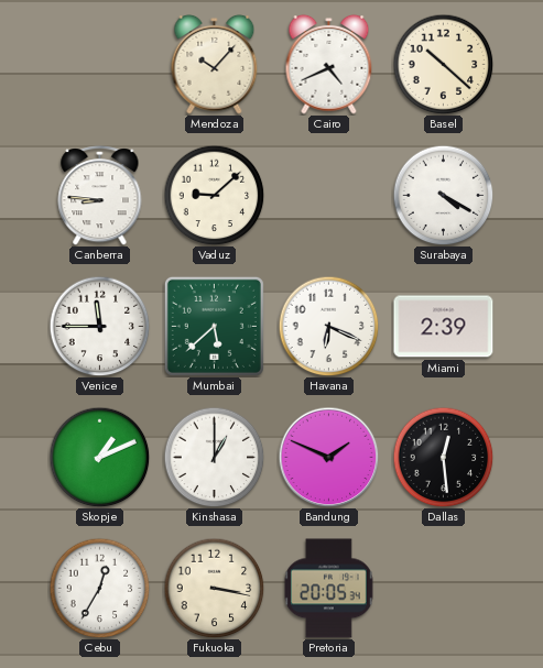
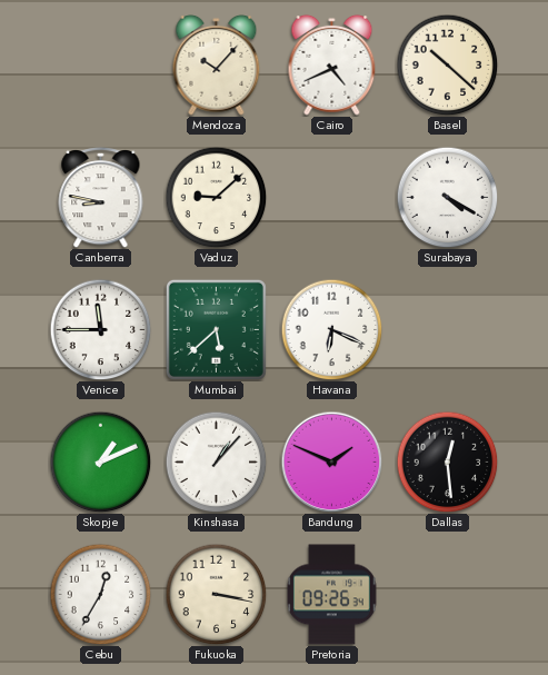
Canberra: 8:46 -> 8:47 (101, 198)
Miami: 2:39 -> none (444, 327)
Kinshasa: 1:00 -> 1:07 (216, 461)
Pretoria: 20:05 -> 09:26 (332, 595)
